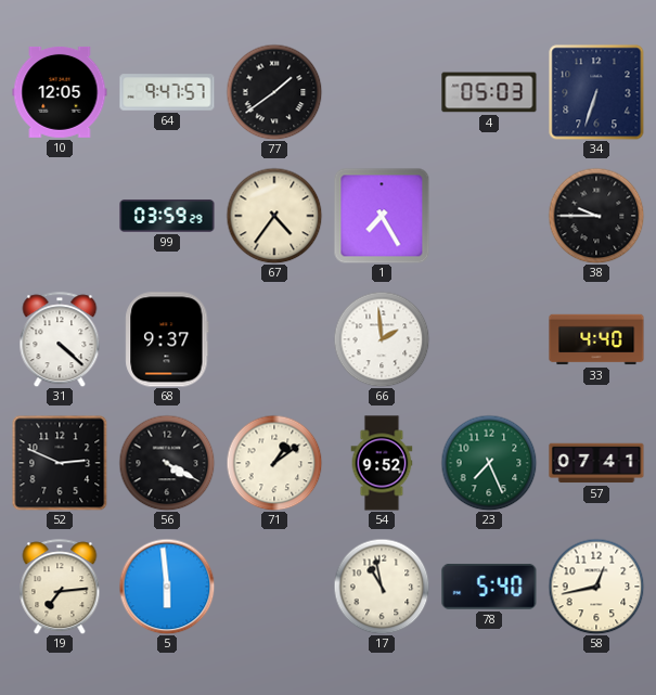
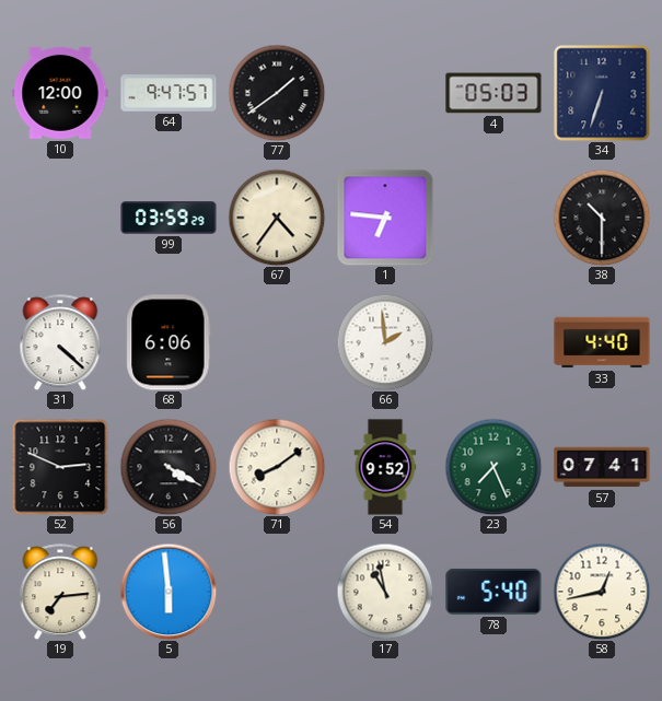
10: 12:05 -> 12:00 (60, 93)
1: 7:25 -> 6:46 (385, 218)
38: 9:45 -> 10:30 (602, 218)
68: 9:37 -> 6:06 (169, 342)
71: 1:09 -> 8:09 (277, 467)
